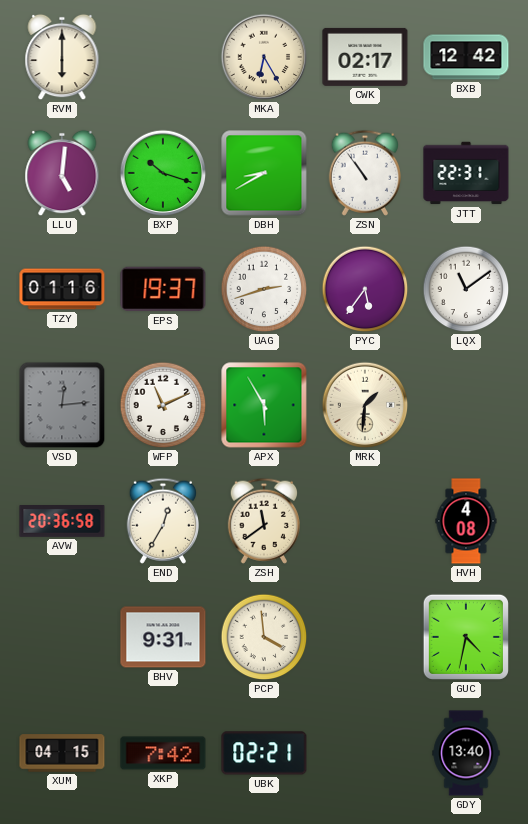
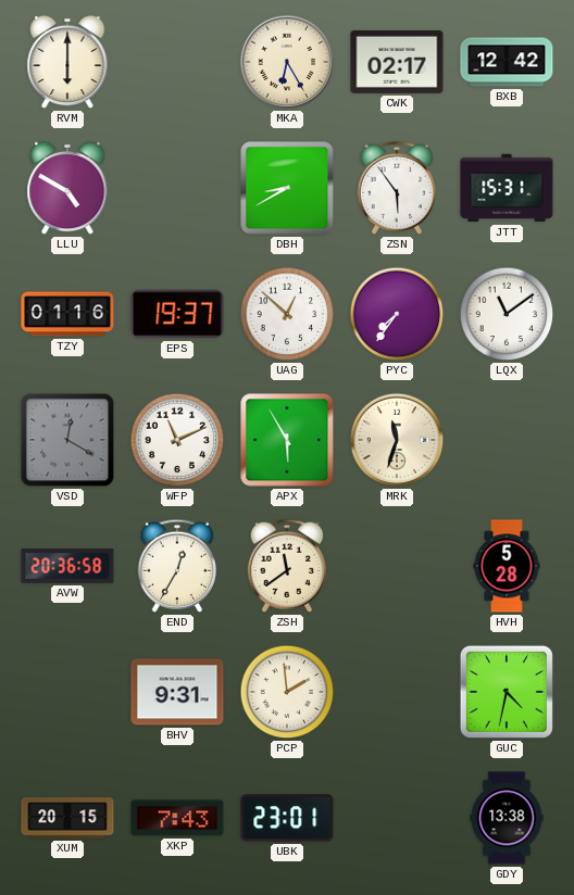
LLU: 5:01 -> 4:50 (67, 188)
BXP: 10:18 -> none (163, 173)
ZSN: 10:54 -> 5:54 (396, 188)
JTT: 22:31 -> 15:31 (507, 188)
UAG: 2:42 -> 12:52 (287, 314)
PYC: 5:36 -> 7:36 (397, 314)
VSD: 12:14 -> 12:20 (67, 440)
MRK: 1:31 -> 11:33 (397, 440)
HVH: 4:08 -> 5:28 (507, 566)
PCP: 3:59 -> 1:59 (287, 692)
XUM: 04:15 -> 20:15 (67, 818)
XKP: 7:42 -> 7:43 (177, 818)
UBK: 02:21 -> 23:01 (287, 818)
GDY: 13:40 -> 13:38 (507, 818)
